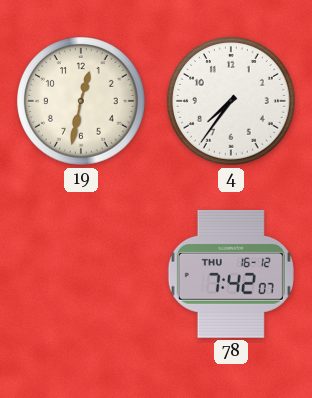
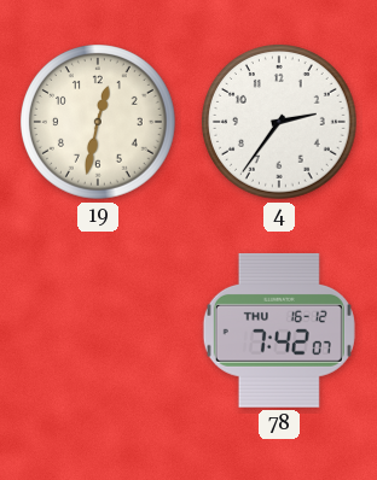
4: 7:36 -> 2:36 (280, 123)
